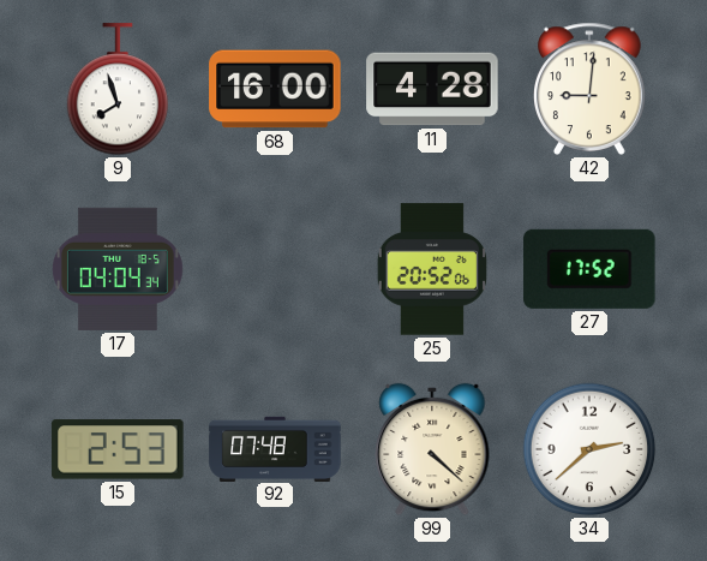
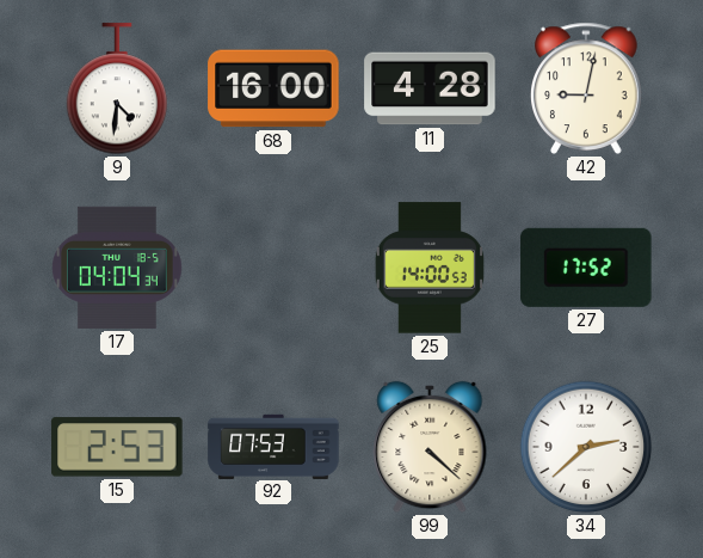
9: 7:57 -> 4:31 (117, 90)
42: 9:01 -> 9:02 (587, 88)
25: 20:52 -> 14:00 (430, 268)
92: 07:48 -> 07:53 (273, 446)
